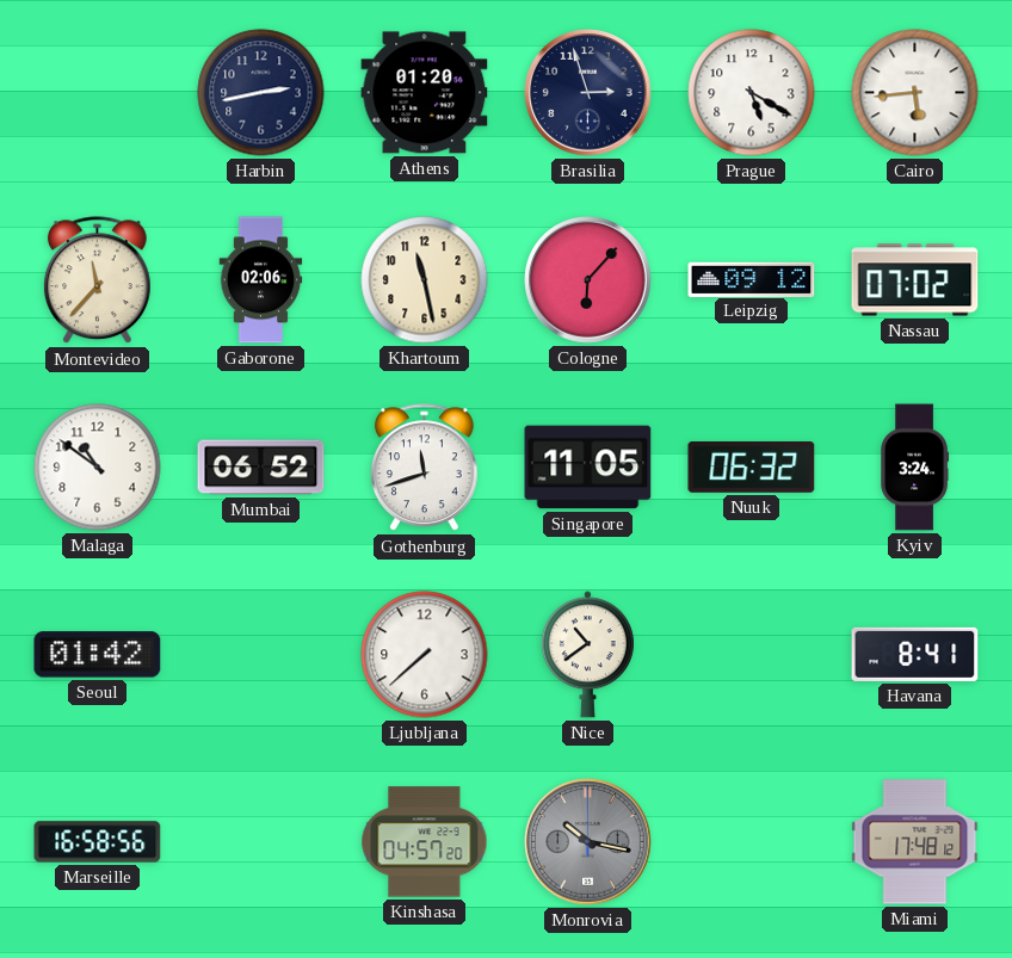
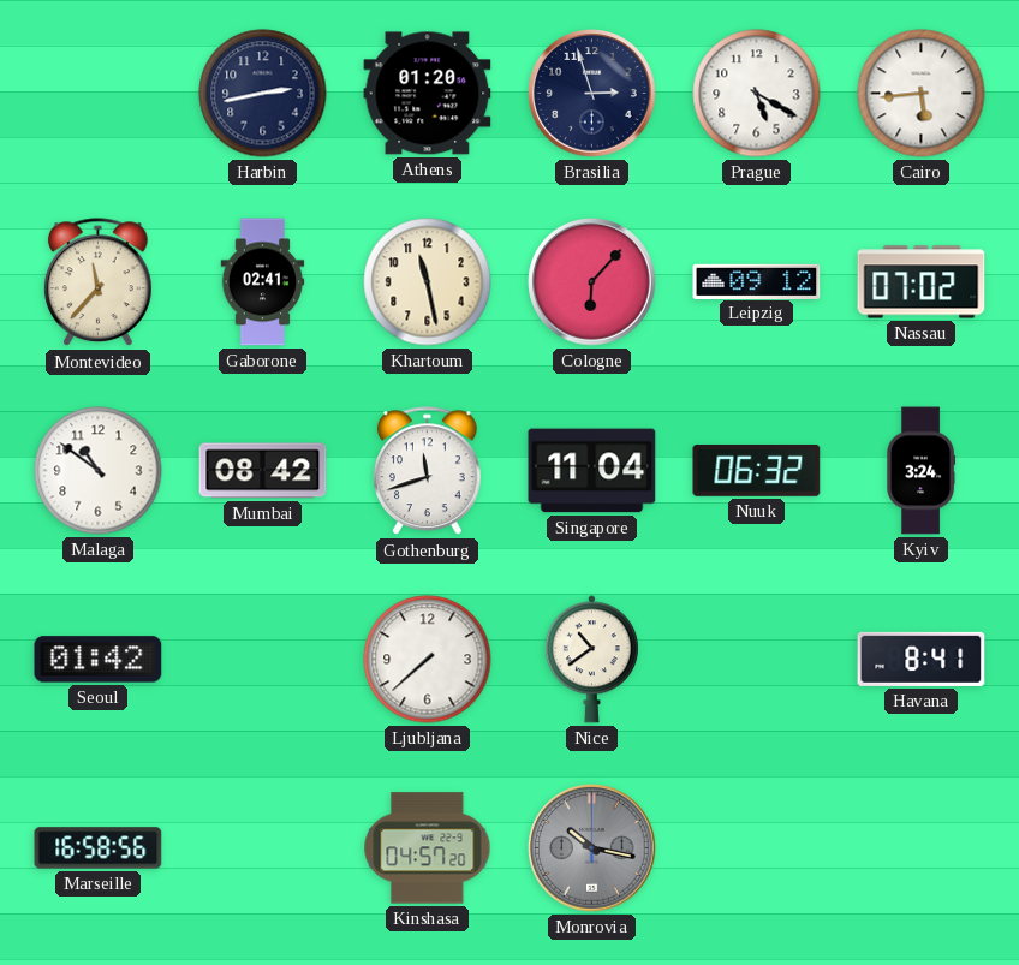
Gaborone: 02:06 -> 02:41 (263, 282)
Mumbai: 06:52 -> 08:42 (263, 471)
Singapore: 11:05 -> 11:04 (592, 471)
Miami: 17:48 -> none (915, 842)
